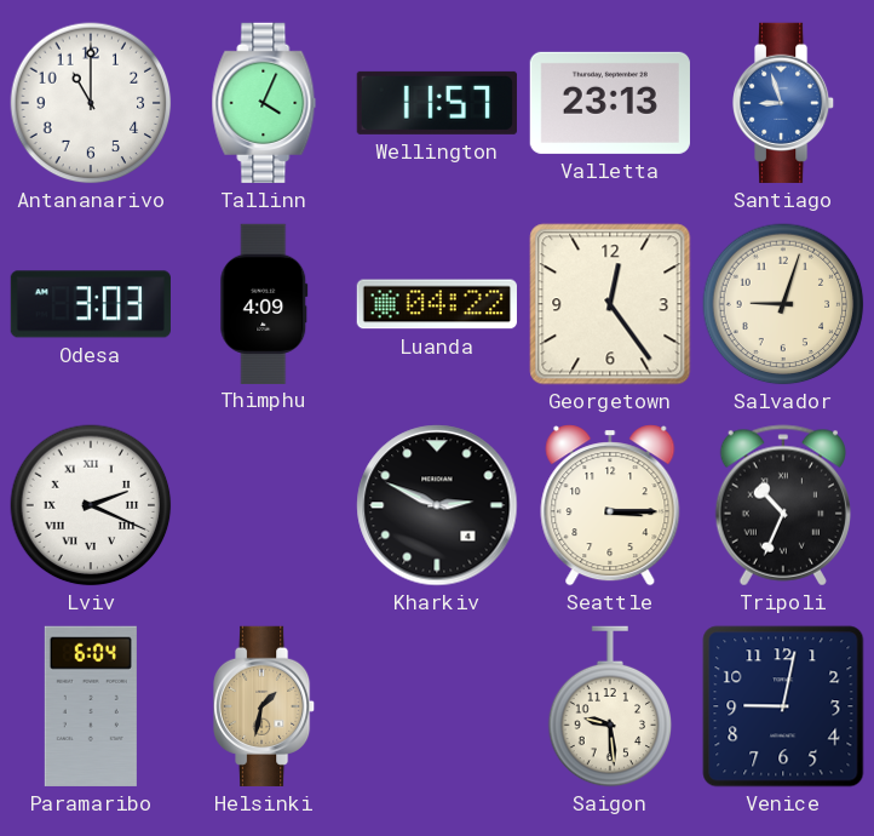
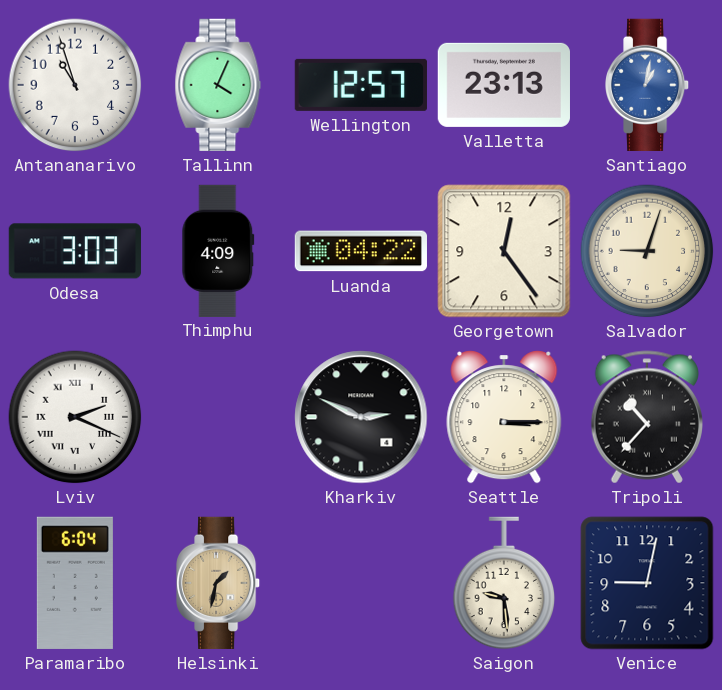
Antananarivo: 11:00 -> 10:57 (75, 85)
Wellington: 11:57 -> 12:57 (361, 85)
Santiago: 8:57 -> 1:02 (648, 85)
Tripoli: 10:34 -> 10:37 (647, 417)
